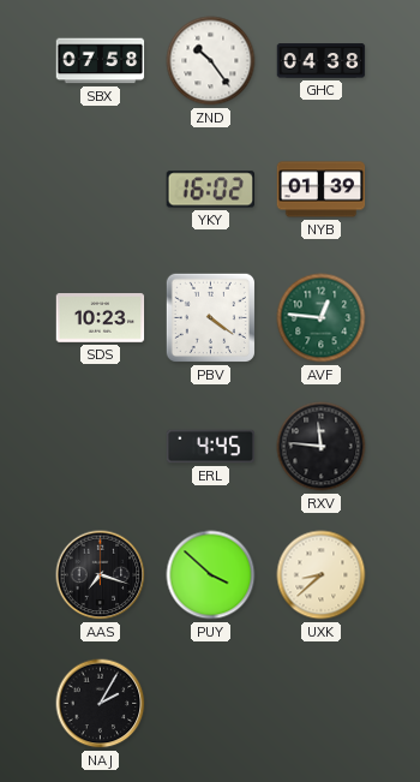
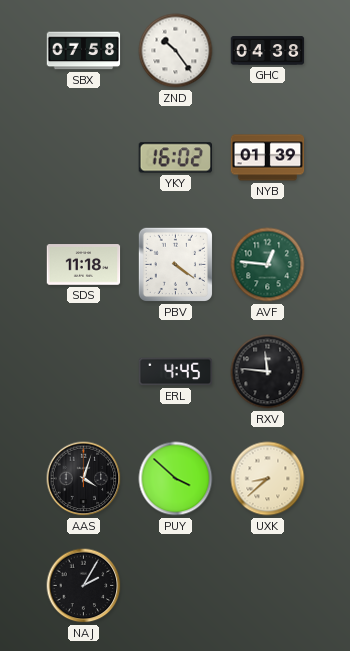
SDS: 10:23 -> 11:18 (84, 265)
AAS: 7:18 -> 4:03 (84, 479)
